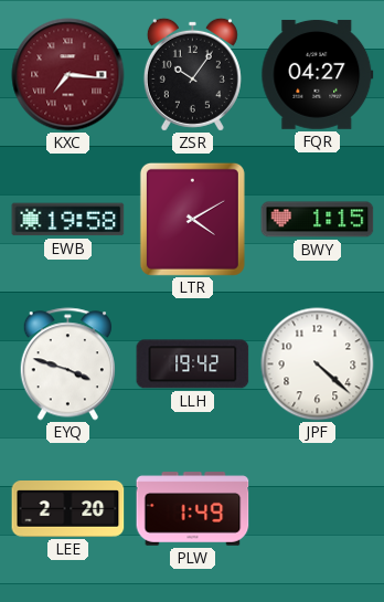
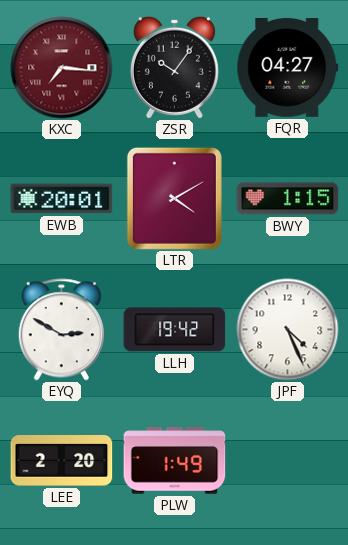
EWB: 19:58 -> 20:01 (62, 199)
EYQ: 3:48 -> 2:50 (61, 330)
JPF: 4:22 -> 4:26 (288, 330)
